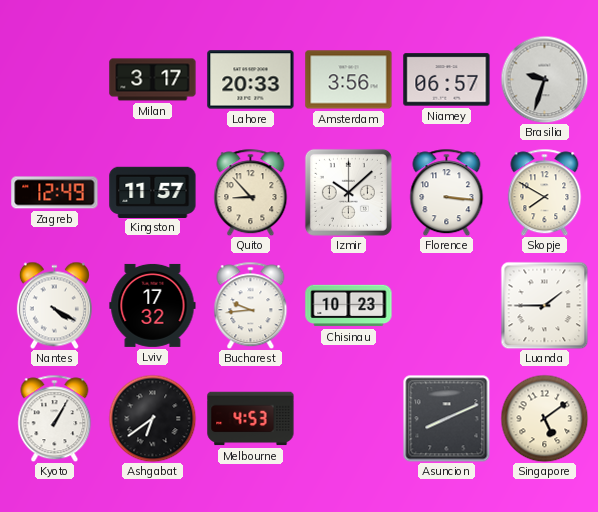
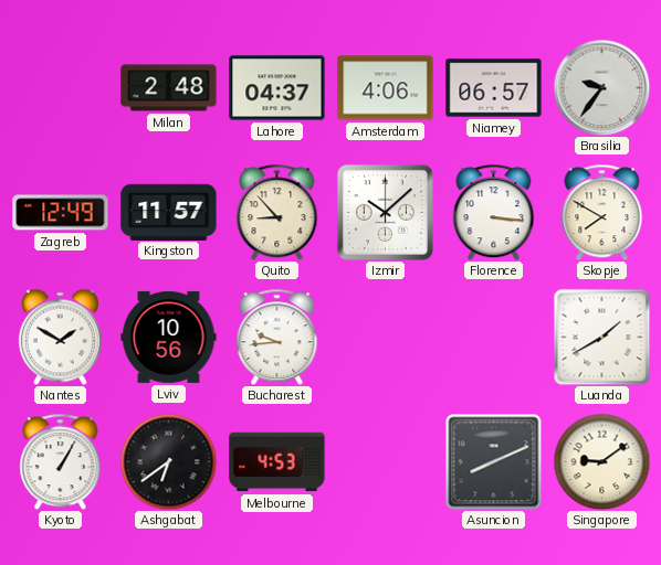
Milan: 3:17 -> 2:48 (169, 88)
Lahore: 20:33 -> 04:37 (277, 88)
Amsterdam: 3:56 -> 4:06 (386, 88)
Brasilia: 9:33 -> 9:36 (601, 87)
Nantes: 4:20 -> 1:50 (60, 337)
Lviv: 17:32 -> 10:56 (169, 337)
Chisinau: 10:23 -> none (349, 306)
Luanda: 1:45 -> 1:40 (601, 337)
Singapore: 5:09 -> 9:09 (601, 461)
